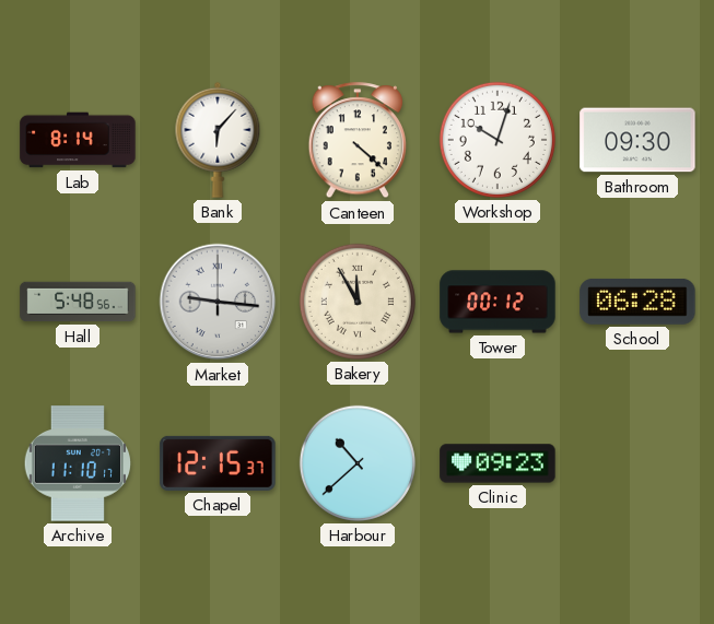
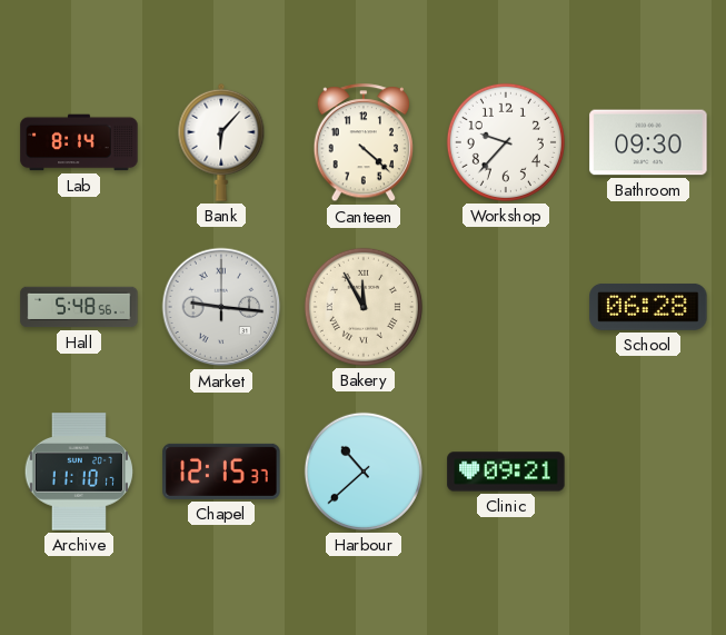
Workshop: 10:03 -> 9:37 (506, 142)
Tower: 00:12 -> none (498, 302)
Clinic: 09:23 -> 09:21 (506, 472)
